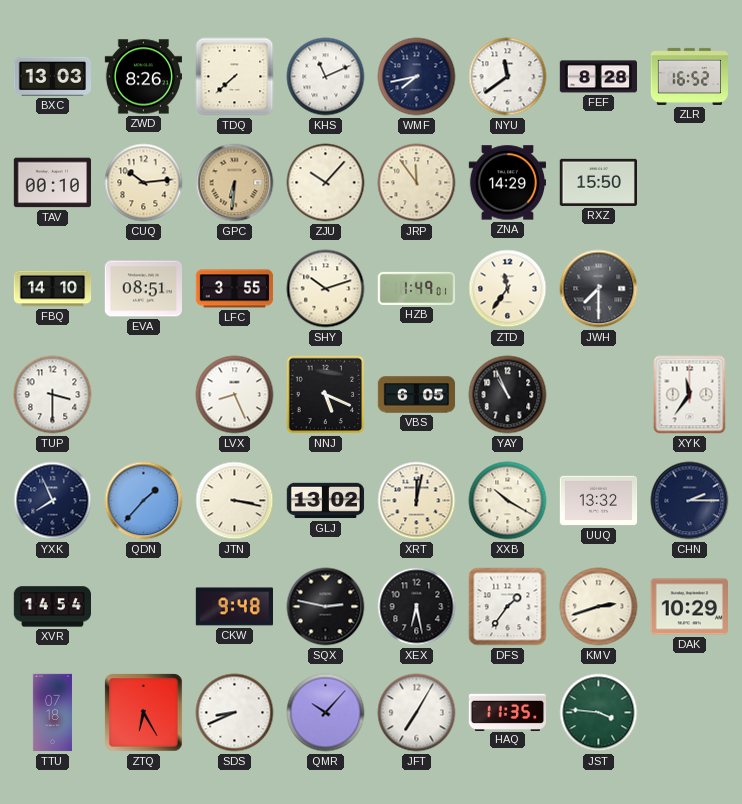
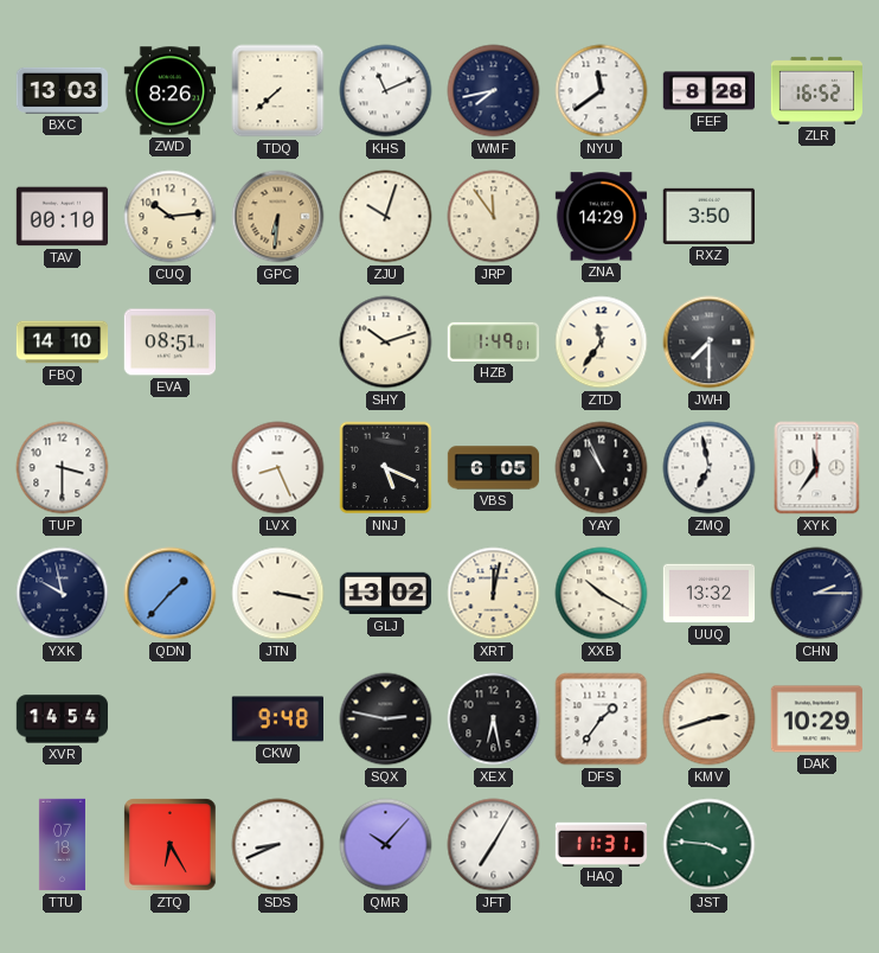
ZJU: 10:07 -> 10:03 (386, 217)
RXZ: 15:50 -> 3:50 (708, 216)
LFC: 3:55 -> none (235, 289)
ZMQ: none -> 6:58 (710, 468)
YXK: 7:56 -> 9:58 (63, 594)
HAQ: 11:35 -> 11:31 (601, 844)
